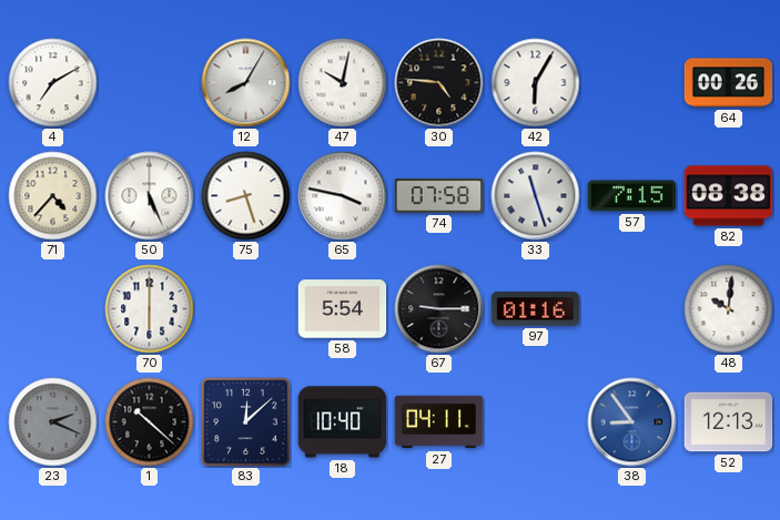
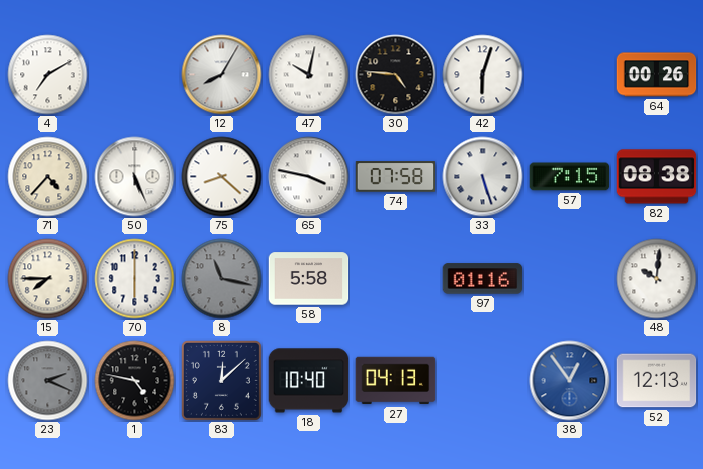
42: 6:05 -> 6:03 (483, 75)
75: 8:27 -> 8:22 (222, 177)
33: 11:27 -> 5:27 (483, 177)
15: none -> 7:45 (48, 279)
8: none -> 11:17 (222, 279)
58: 5:54 -> 5:58 (309, 279)
67: 9:15 -> none (439, 309)
1: 10:22 -> 4:47 (135, 381)
27: 04:11 -> 04:13 (396, 381)
38: 8:54 -> 12:54 (570, 381)
